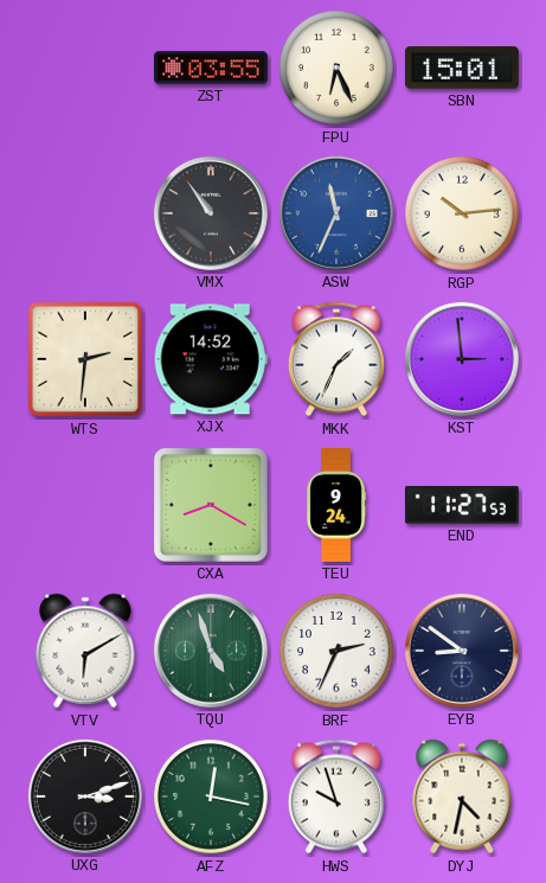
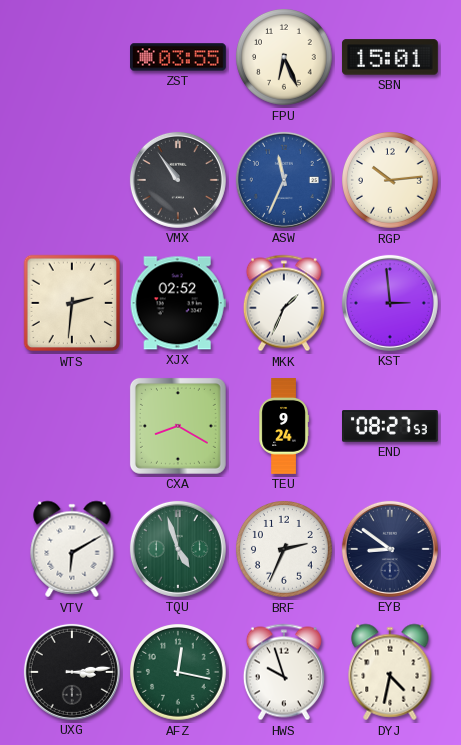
XJX: 14:52 -> 02:52 (178, 303)
END: 11:27 -> 08:27 (391, 426)
UXG: 3:12 -> 3:14 (72, 672)
